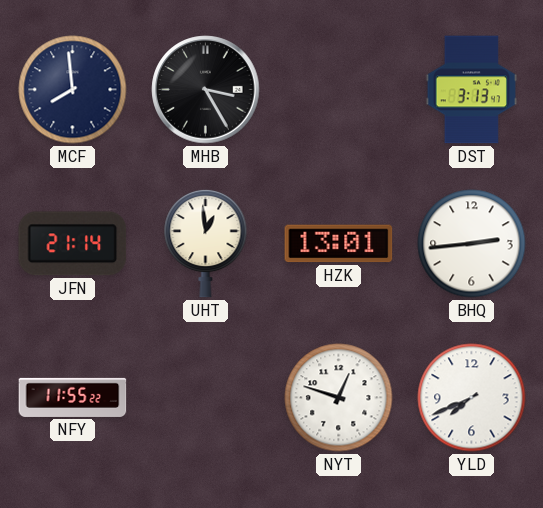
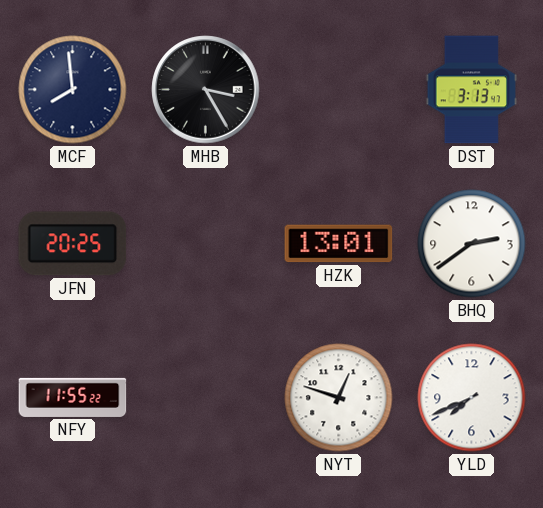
JFN: 21:14 -> 20:25 (73, 244)
UHT: 12:59 -> none (206, 243)
BHQ: 2:44 -> 2:39 (472, 244)
